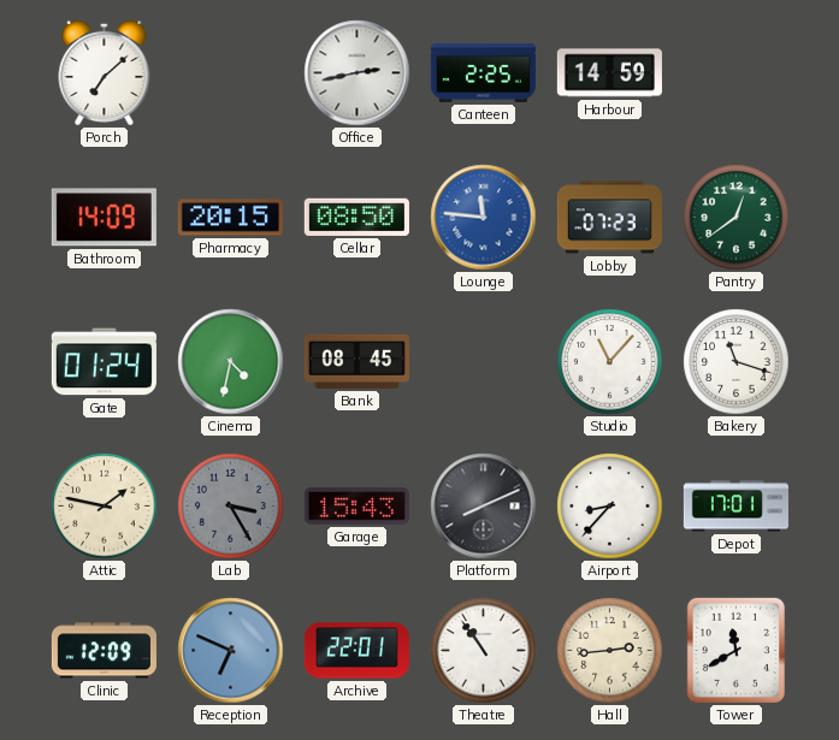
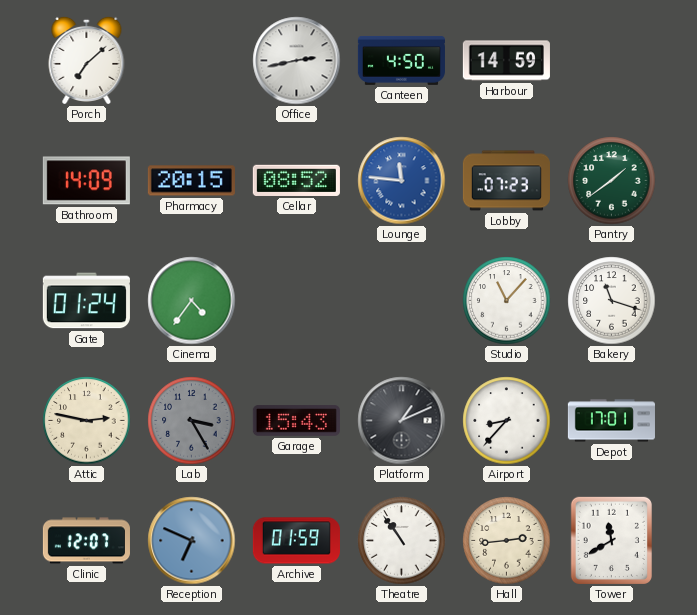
Canteen: 2:25 -> 4:50 (401, 60)
Cellar: 08:50 -> 08:52 (296, 180)
Pantry: 12:39 -> 1:39 (612, 181)
Cinema: 4:32 -> 4:36 (192, 301)
Bank: 08:45 -> none (356, 361)
Attic: 1:47 -> 2:47 (87, 421)
Platform: 8:11 -> 1:11 (402, 421)
Clinic: 12:09 -> 12:07 (86, 541)
Archive: 22:01 -> 01:59 (296, 541)
